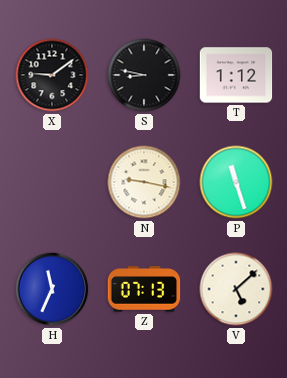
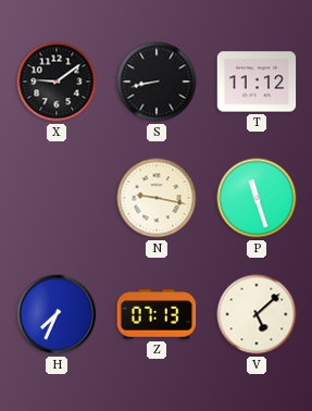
S: 8:47 -> 8:43 (157, 82)
T: 1:12 -> 11:12 (257, 82)
H: 11:34 -> 7:34 (57, 314)
